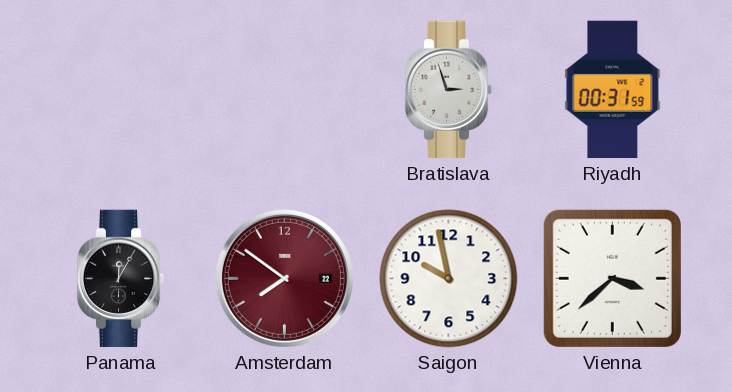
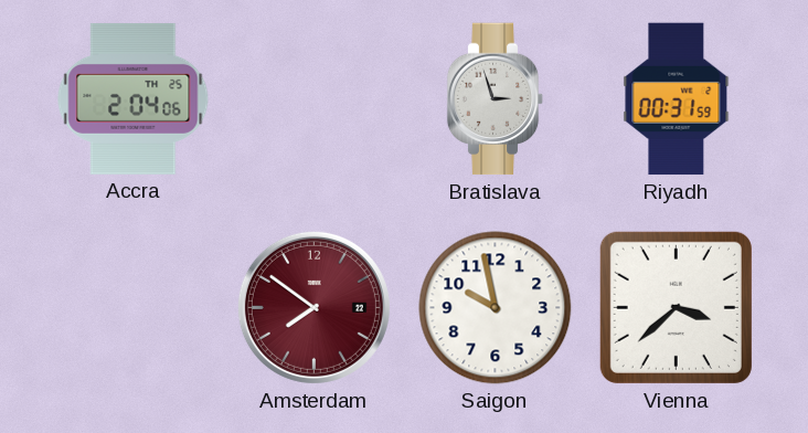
Accra: none -> 2:04 (134, 98)
Panama: 12:05 -> none (121, 279)
